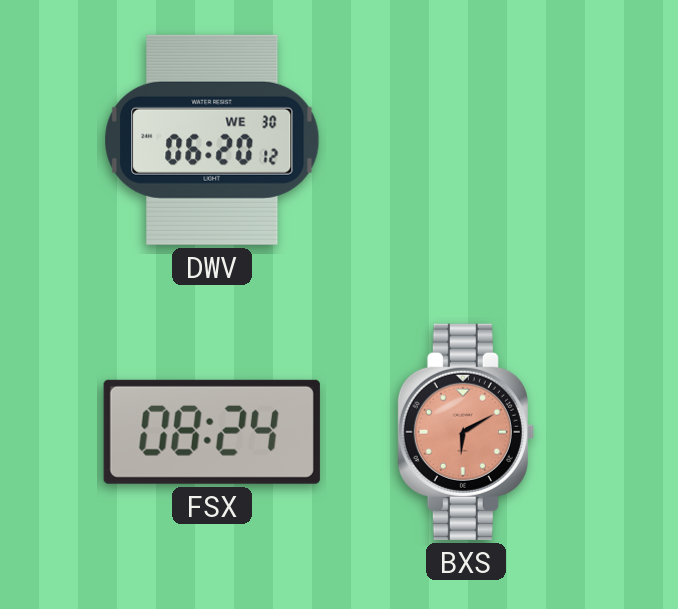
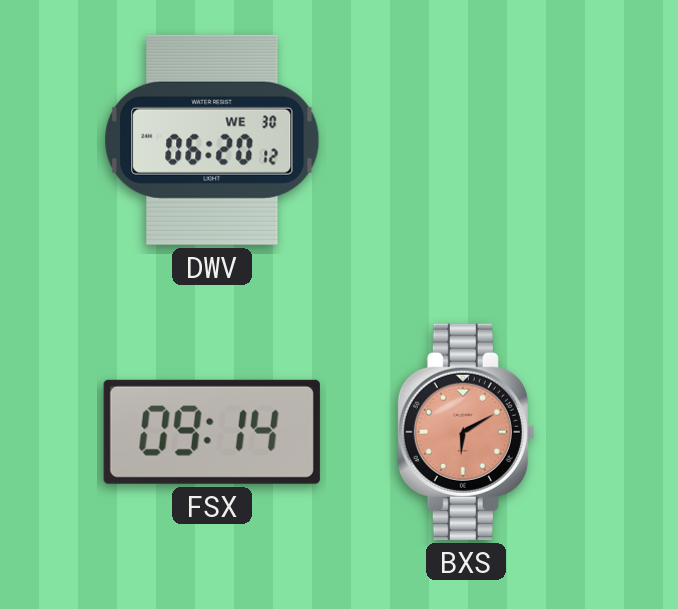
FSX: 08:24 -> 09:14 (212, 432)
